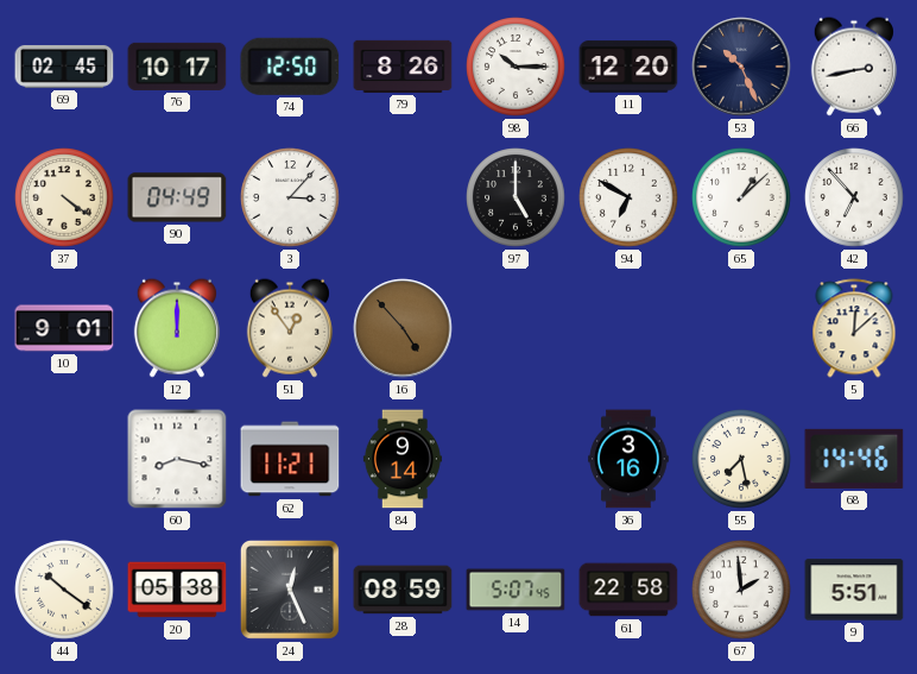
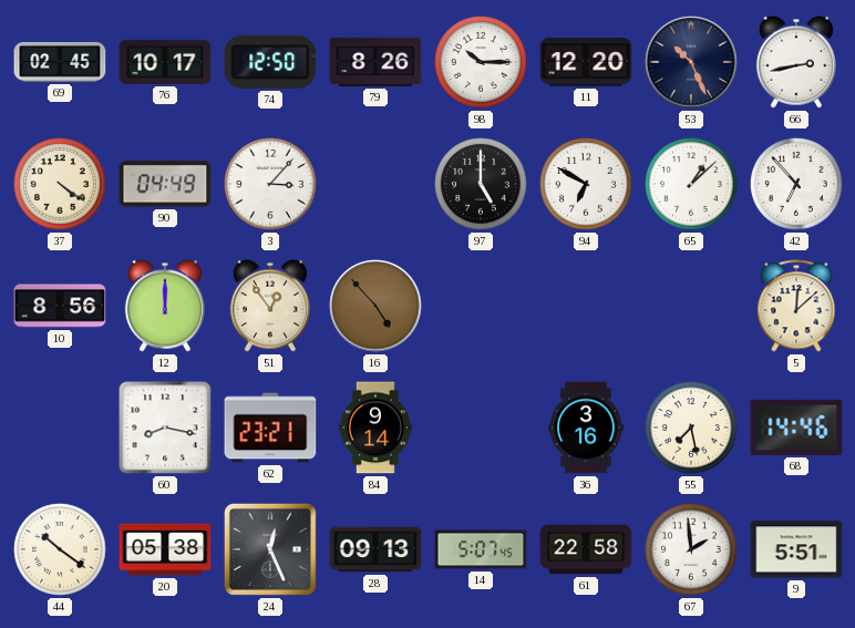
10: 9:01 -> 8:56 (60, 306)
62: 11:21 -> 23:21 (270, 428)
28: 08:59 -> 09:13 (375, 549)
